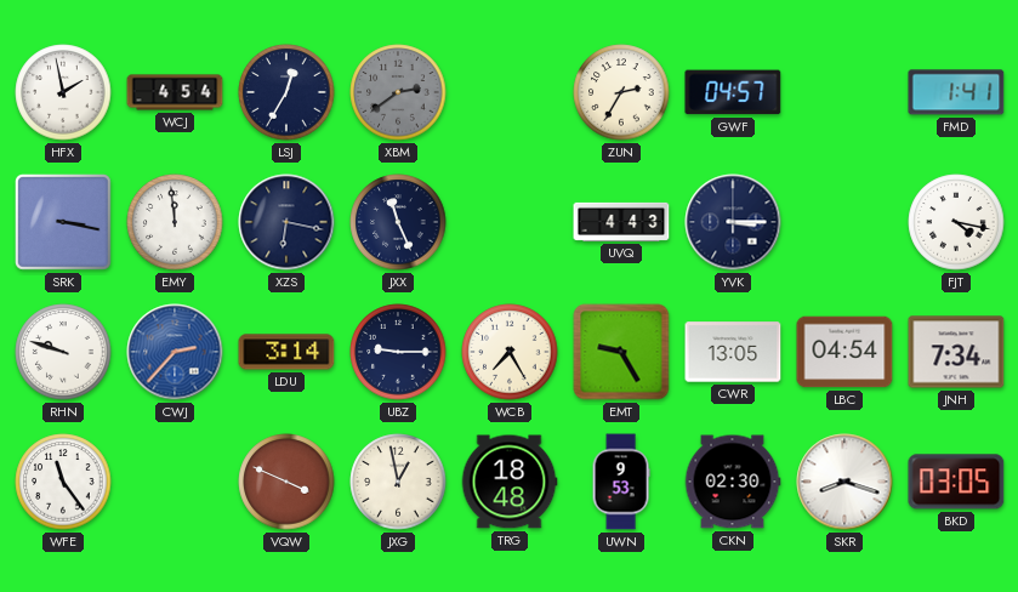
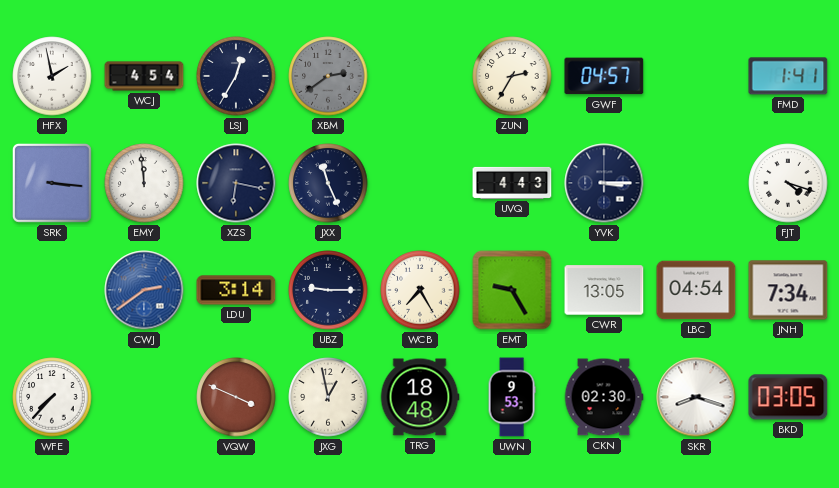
SRK: 3:17 -> 3:16 (52, 183)
FJT: 4:17 -> 4:18 (788, 183)
RHN: 9:48 -> none (63, 352)
CWJ: 2:37 -> 2:39 (144, 290)
WFE: 11:24 -> 7:37 (52, 397)
